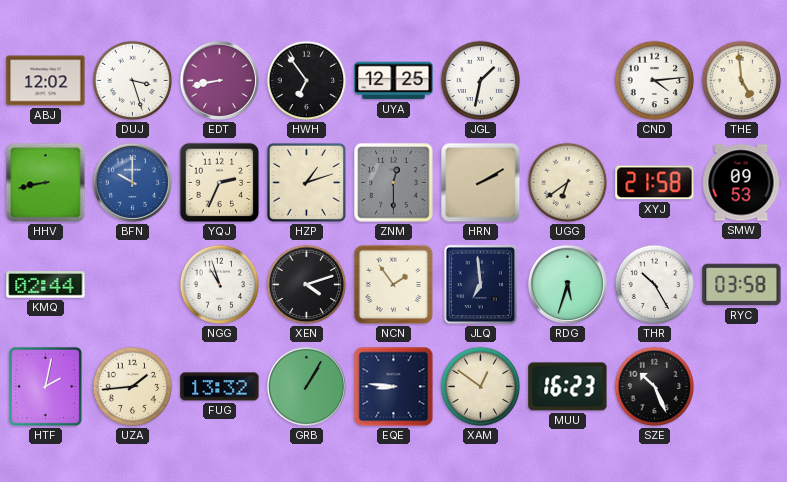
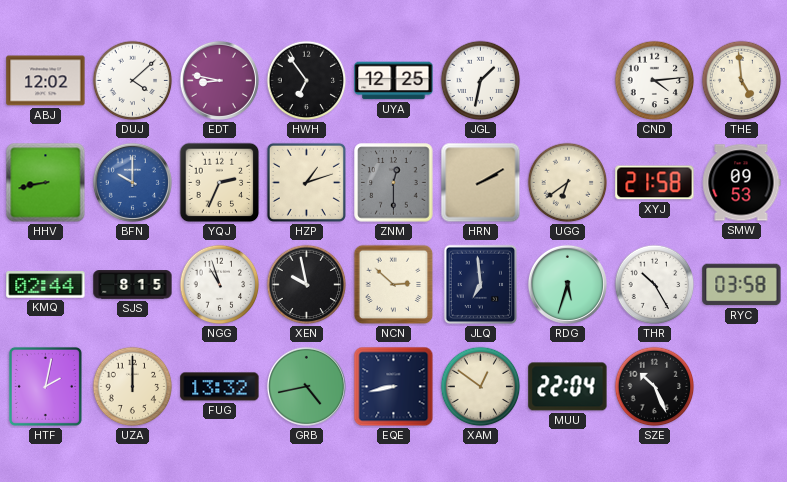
DUJ: 3:27 -> 4:08 (133, 81)
EDT: 8:43 -> 8:47 (219, 80)
SJS: none -> 8:15 (133, 285)
XEN: 4:12 -> 9:58 (307, 285)
NCN: 1:54 -> 2:52 (394, 285)
UZA: 1:44 -> 12:00 (133, 387)
GRB: 1:05 -> 4:43 (306, 386)
EQE: 8:46 -> 8:43 (394, 387)
MUU: 16:23 -> 22:04 (568, 387)
